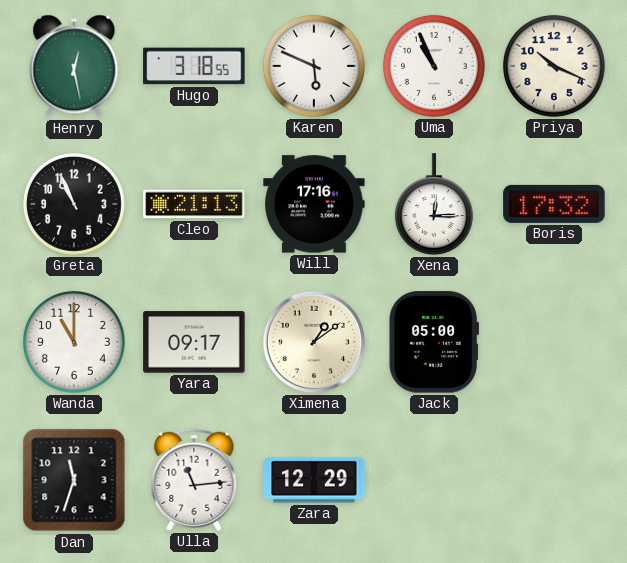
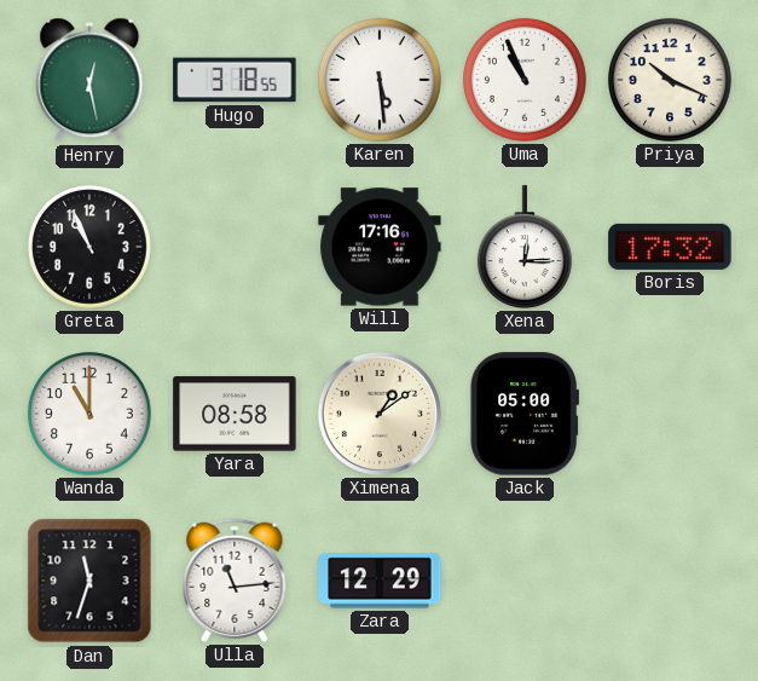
Karen: 5:49 -> 5:29 (380, 80)
Cleo: 21:13 -> none (194, 204)
Yara: 09:17 -> 08:58 (235, 414)
